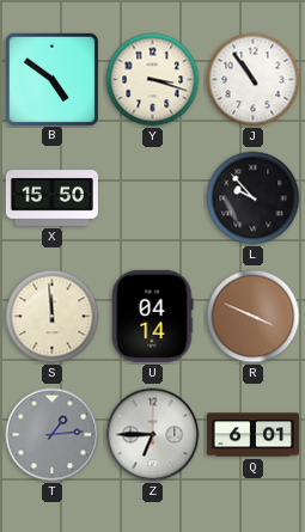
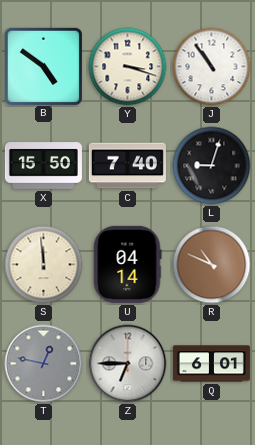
C: none -> 7:40 (127, 166)
L: 9:53 -> 9:03 (212, 166)
R: 3:49 -> 10:49 (212, 265)
T: 1:14 -> 12:47 (44, 364)
